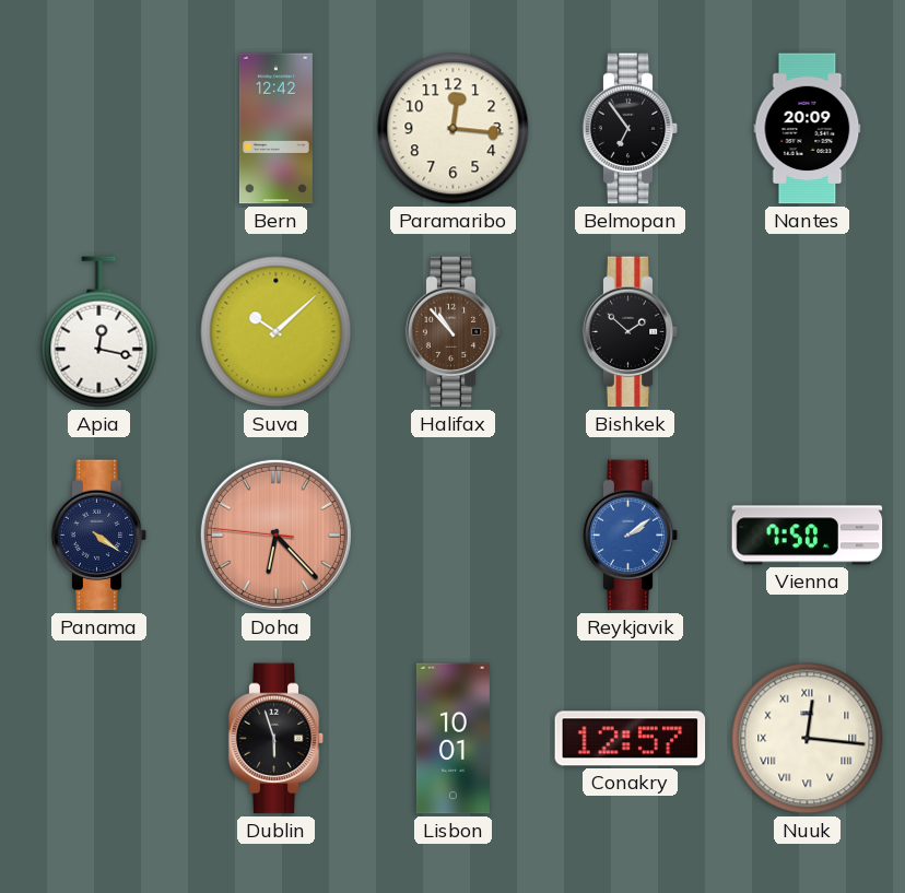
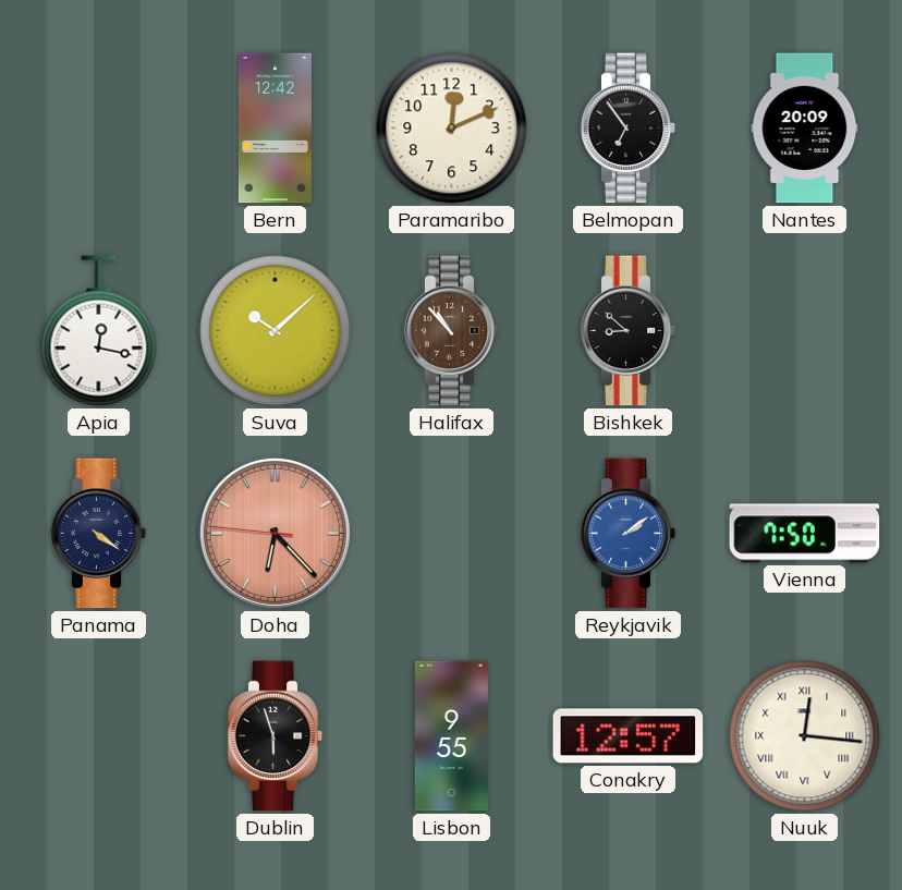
Paramaribo: 12:16 -> 12:11 (452, 129)
Bishkek: 1:52 -> 8:52 (629, 331)
Lisbon: 10:01 -> 9:55 (451, 736)
